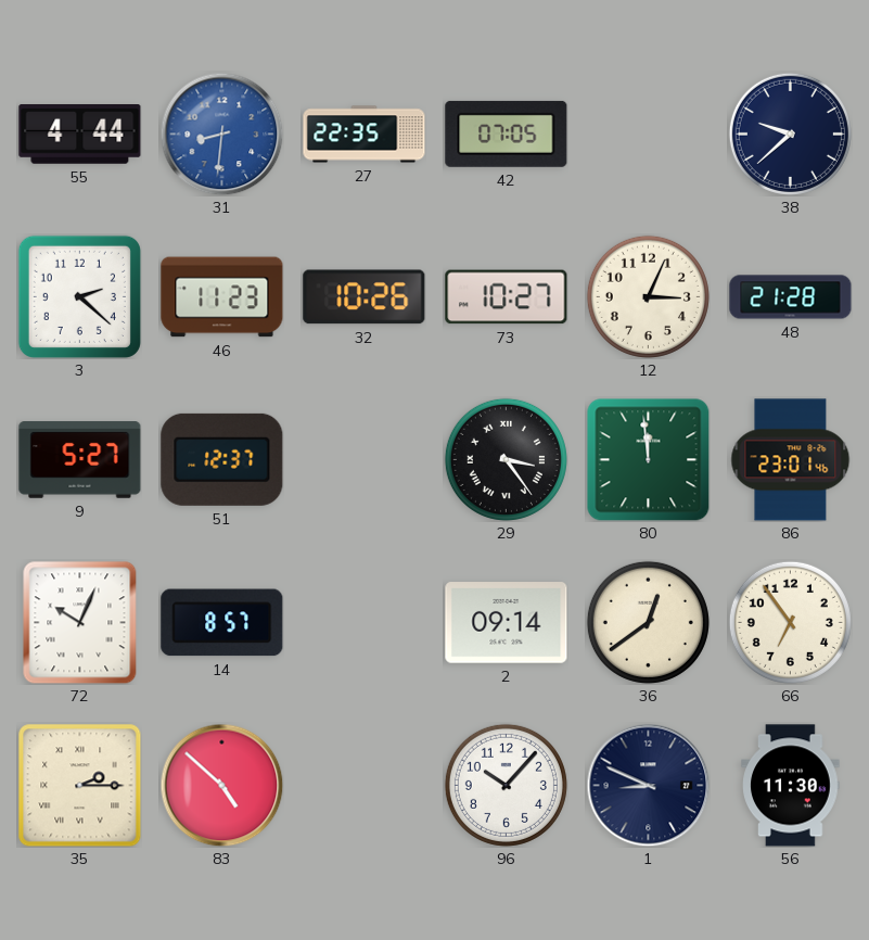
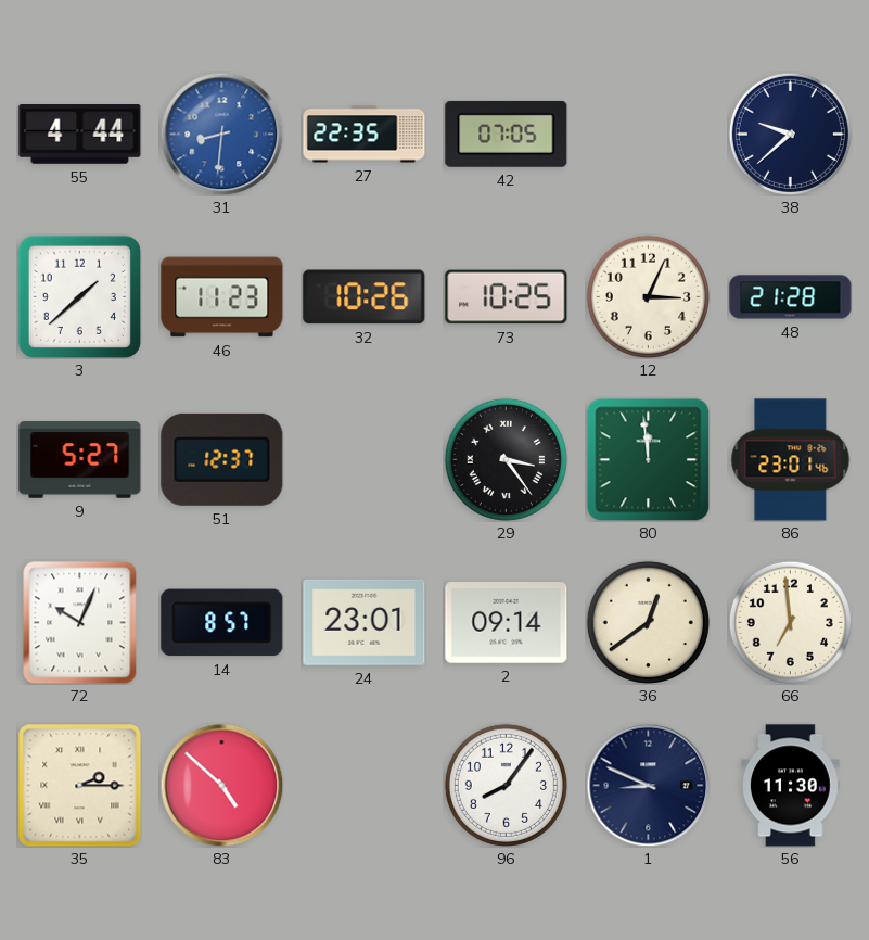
3: 2:22 -> 1:38 (79, 296)
73: 10:27 -> 10:25 (507, 297)
24: none -> 23:01 (365, 622)
66: 6:54 -> 6:59 (790, 622)
96: 10:07 -> 8:06 (506, 785)
